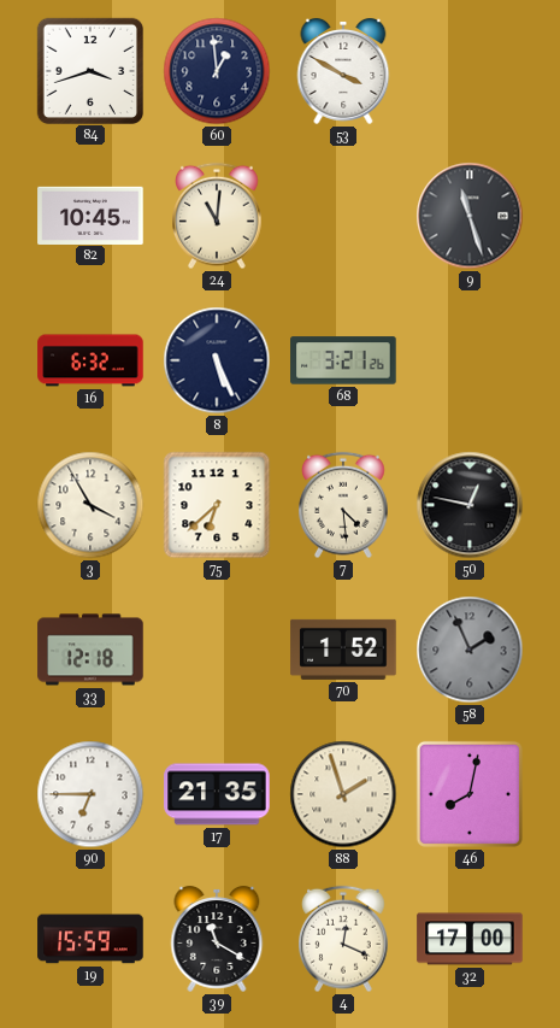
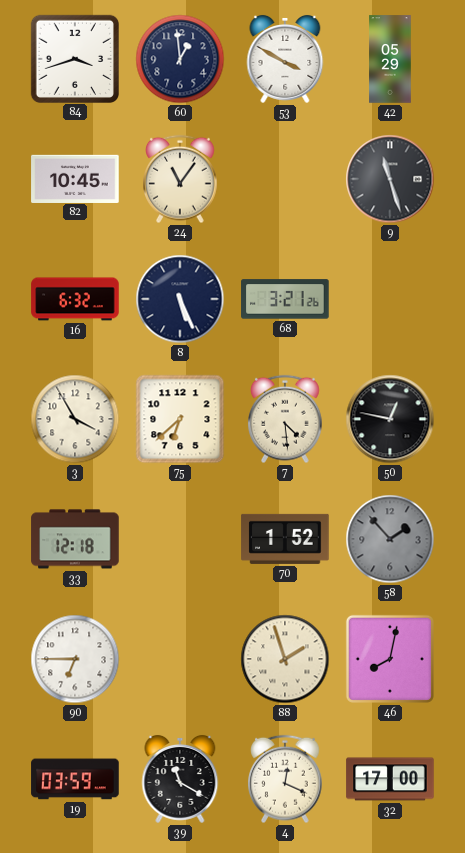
42: none -> 05:29 (390, 59)
24: 11:01 -> 11:06 (181, 179)
58: 1:56 -> 1:53 (390, 539)
17: 21:35 -> none (217, 794)
19: 15:59 -> 03:59 (75, 779)
